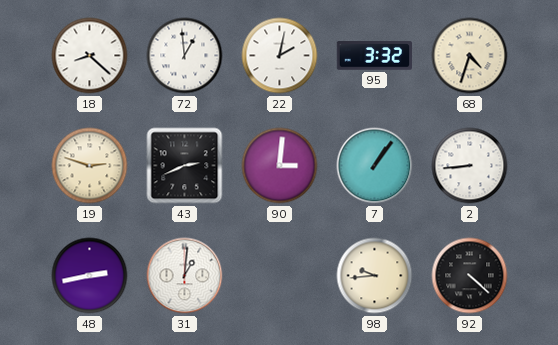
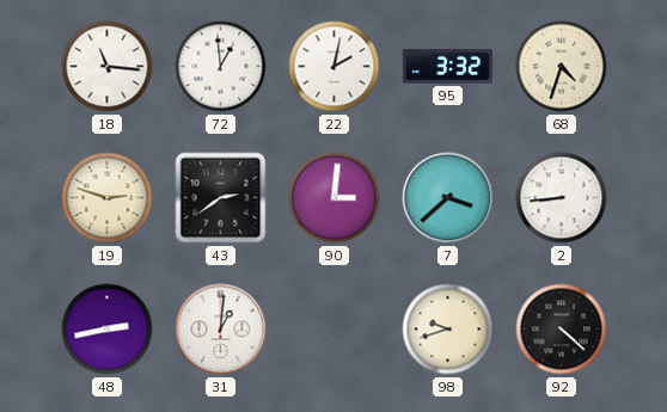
18: 8:22 -> 11:16 (108, 67)
43: 2:41 -> 2:39 (221, 198)
7: 1:06 -> 3:38 (448, 198)
98: 9:44 -> 9:42 (448, 330)
